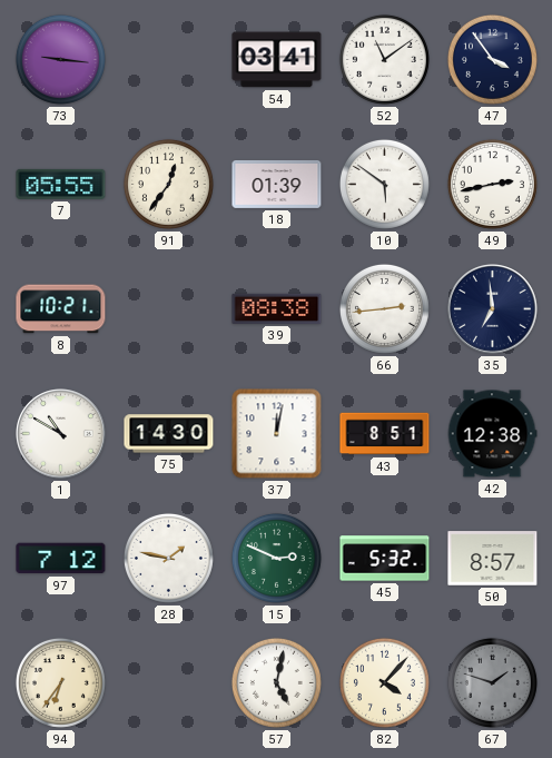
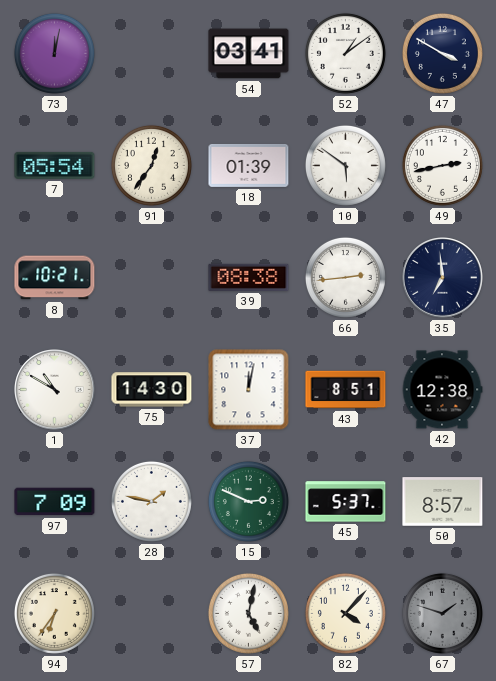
73: 9:16 -> 12:02 (54, 53)
52: 11:09 -> 1:09 (345, 53)
47: 3:54 -> 3:50 (442, 53)
7: 05:55 -> 05:54 (55, 165)
97: 7:12 -> 7:09 (55, 502)
45: 5:32 -> 5:37 (346, 502)
